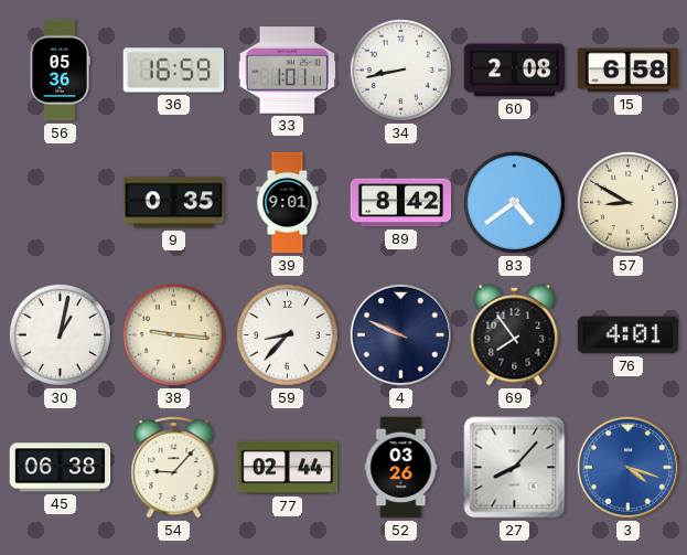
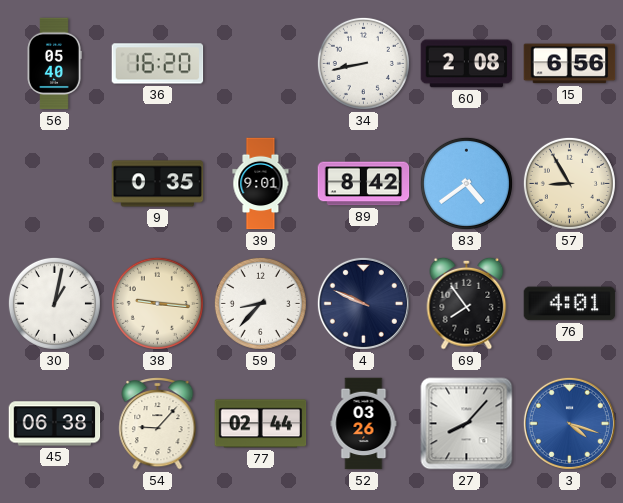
56: 05:36 -> 05:40 (54, 64)
36: 16:59 -> 16:20 (158, 64)
33: 1:01 -> none (288, 71)
15: 6:58 -> 6:56 (570, 64)
57: 8:50 -> 8:55 (569, 183)
